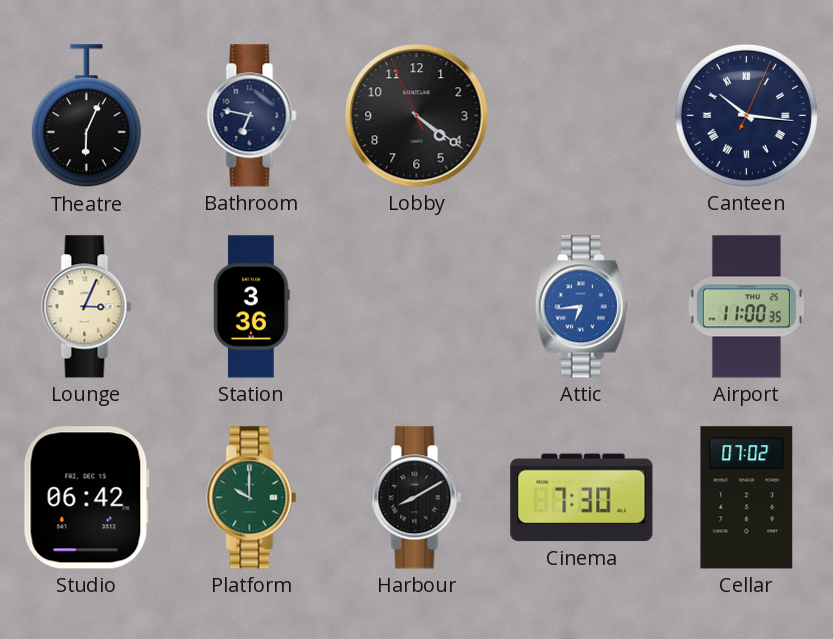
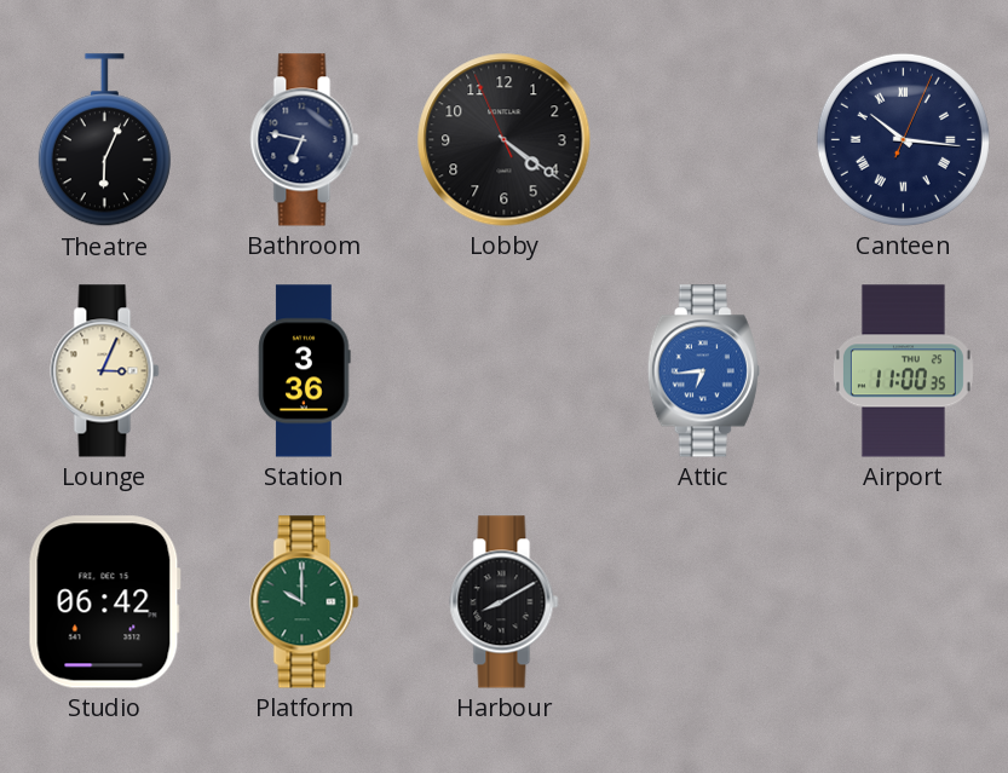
Cinema: 7:30 -> none (582, 498)
Cellar: 07:02 -> none (747, 498)
